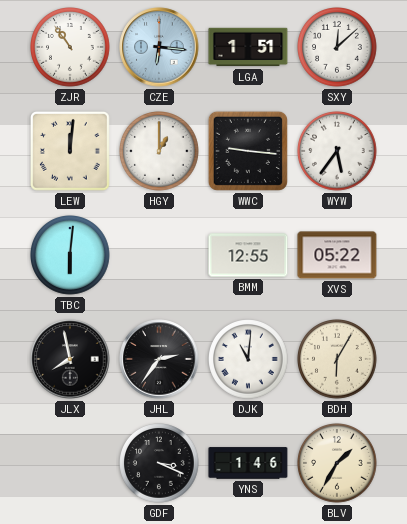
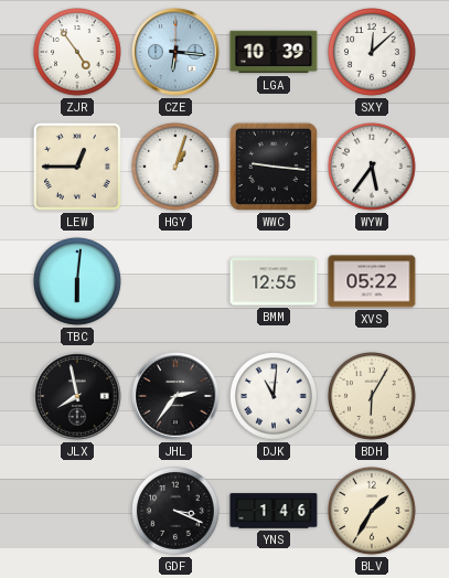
ZJR: 10:54 -> 4:54 (78, 53)
LGA: 1:51 -> 10:39 (274, 52)
LEW: 12:01 -> 12:45 (77, 167)
HGY: 1:00 -> 1:03 (177, 168)
